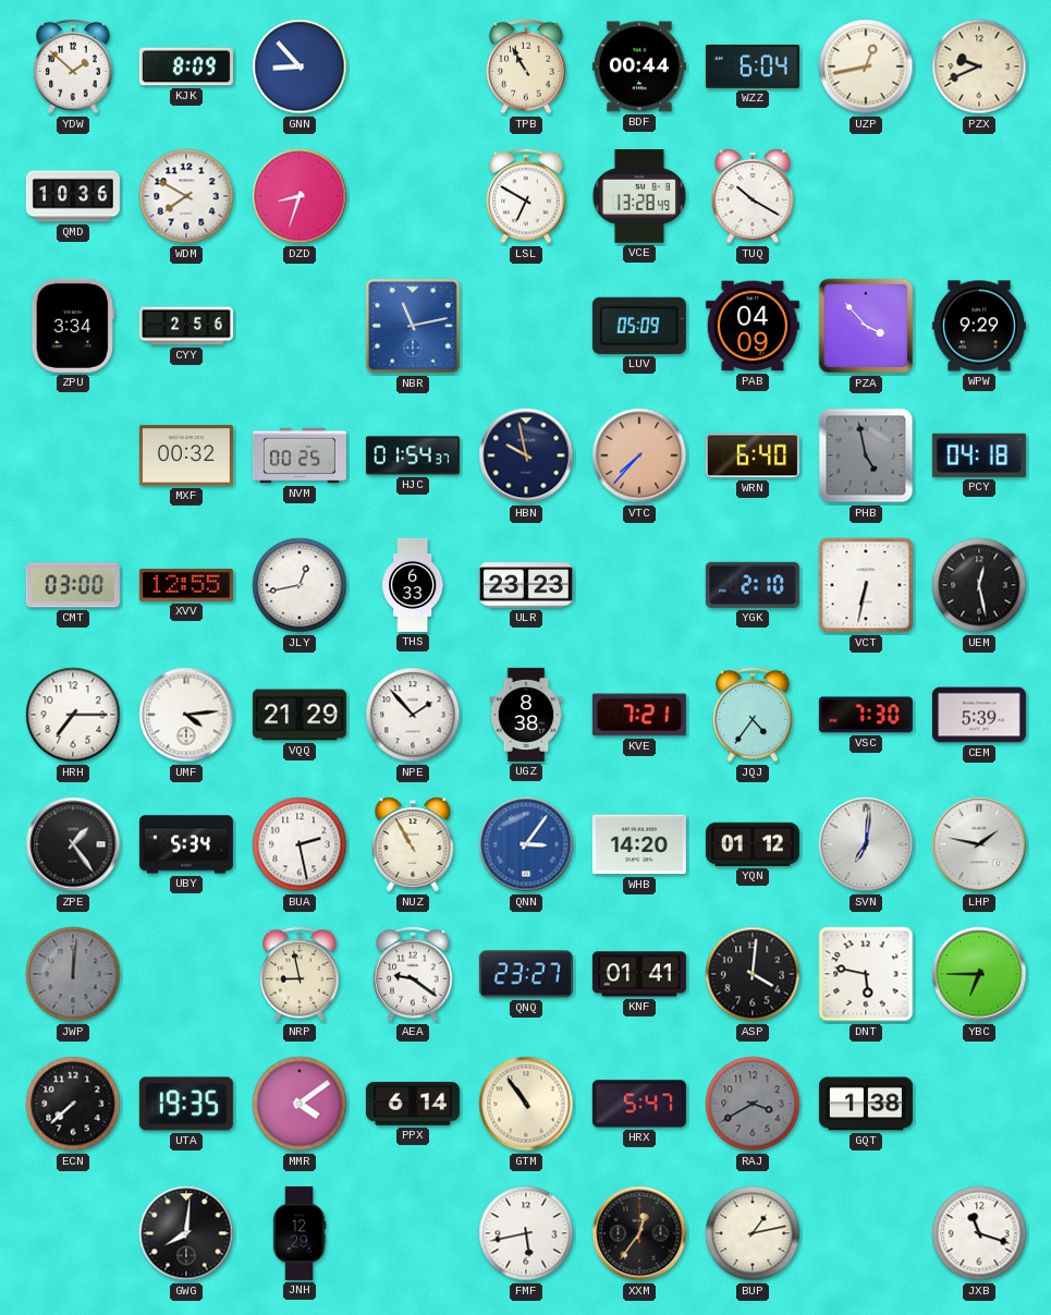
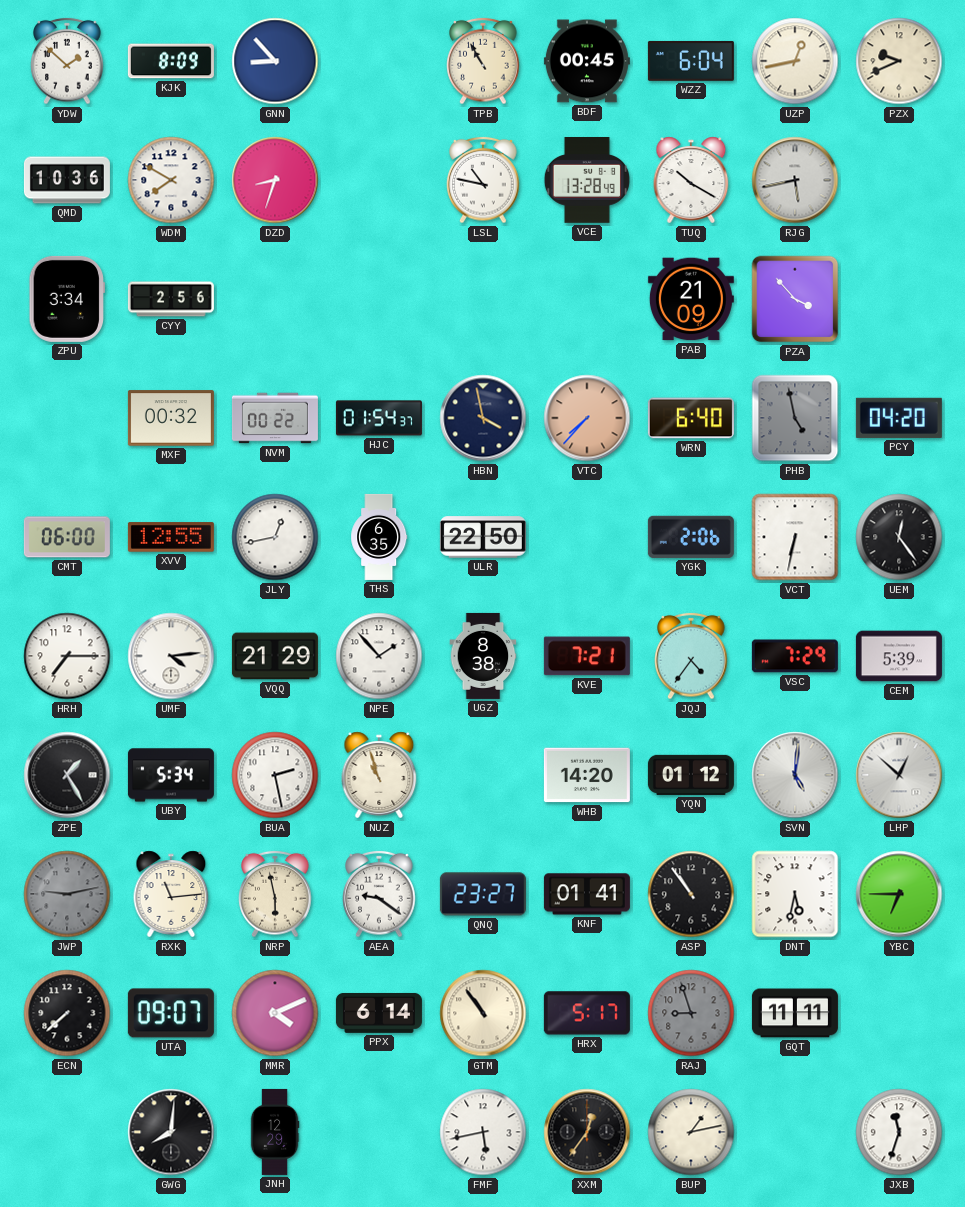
BDF: 00:44 -> 00:45 (587, 61)
LSL: 6:50 -> 10:47 (483, 180)
RJG: none -> 5:43 (795, 180)
NBR: 11:13 -> none (414, 327)
LUV: 05:09 -> none (639, 326)
PAB: 04:09 -> 21:09 (691, 299)
WPW: 9:29 -> none (979, 326)
NVM: 00:25 -> 00:22 (275, 418)
HBN: 9:58 -> 3:58 (483, 418)
PCY: 04:18 -> 04:20 (899, 418)
CMT: 03:00 -> 06:00 (67, 537)
THS: 6:33 -> 6:35 (379, 537)
ULR: 23:23 -> 22:50 (483, 537)
YGK: 2:10 -> 2:06 (691, 537)
UEM: 12:28 -> 12:24 (899, 537)
VSC: 7:30 -> 7:29 (795, 656)
ZPE: 1:24 -> 1:25 (67, 775)
NUZ: 10:55 -> 10:57 (379, 775)
QNN: 3:06 -> none (526, 844)
SVN: 7:01 -> 5:01 (795, 775)
LHP: 1:47 -> 12:52 (899, 775)
JWP: 12:01 -> 9:13 (67, 894)
RXK: none -> 11:14 (171, 894)
NRP: 8:58 -> 5:58 (275, 894)
ASP: 4:01 -> 10:54 (691, 894)
DNT: 5:47 -> 5:32 (795, 894)
UTA: 19:35 -> 09:07 (171, 1013)
MMR: 4:09 -> 4:11 (275, 1013)
HRX: 5:47 -> 5:17 (587, 1013)
RAJ: 3:40 -> 8:57 (691, 1013)
GQT: 1:38 -> 11:11 (795, 1013)
JXB: 11:18 -> 11:33 (899, 1132)
